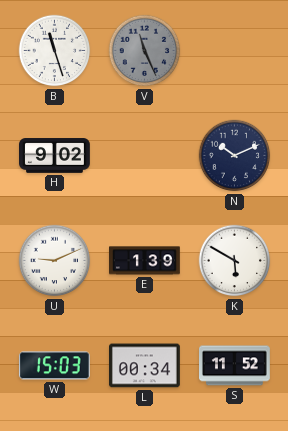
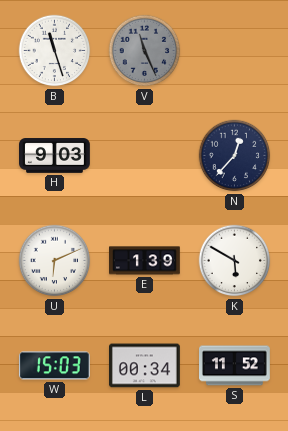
H: 9:02 -> 9:03 (55, 156)
N: 10:11 -> 12:37 (235, 156)
U: 9:11 -> 6:11 (55, 261)
